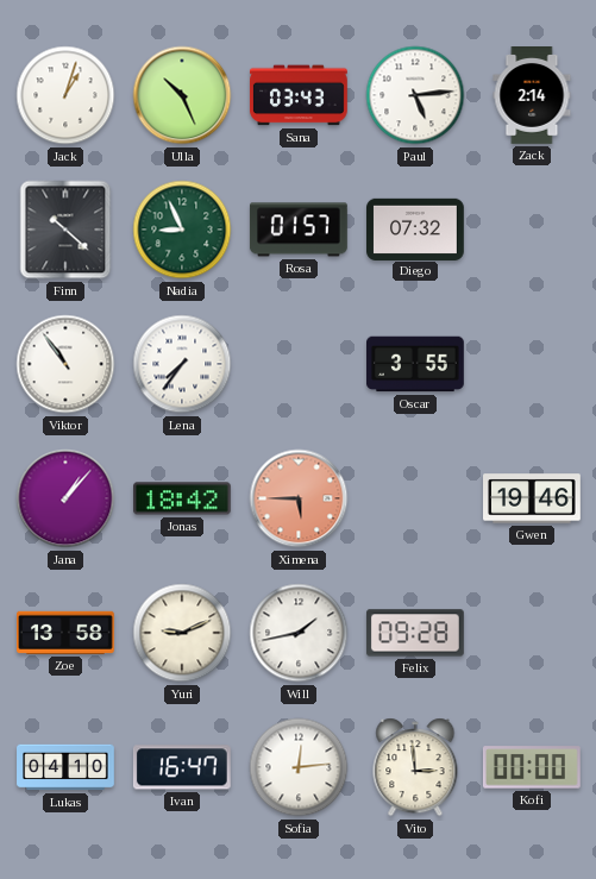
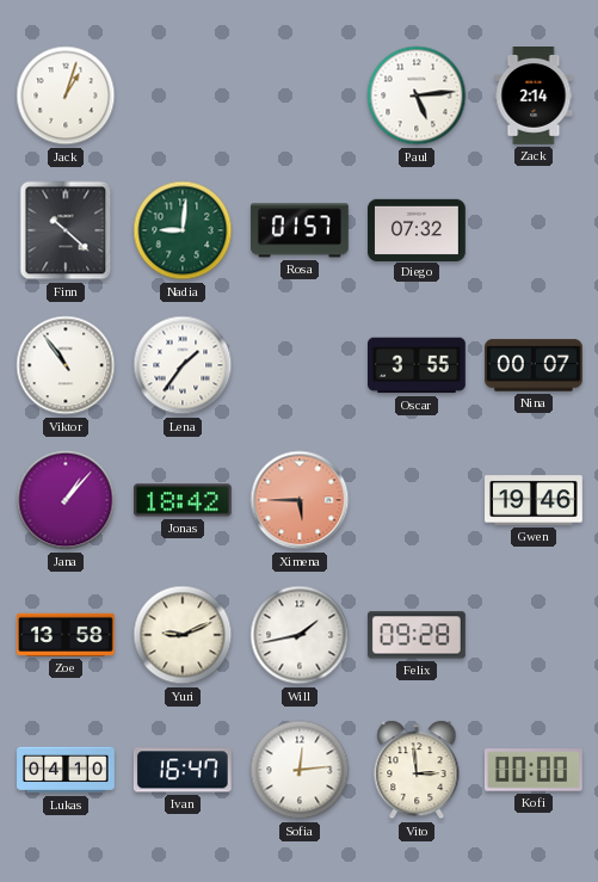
Ulla: 10:26 -> none (182, 95)
Sana: 03:43 -> none (299, 95)
Nadia: 8:56 -> 9:01 (183, 230)
Lena: 7:36 -> 1:36 (183, 365)
Nina: none -> 00:07 (535, 365)
